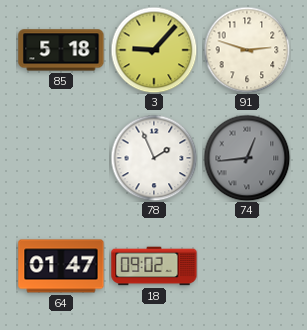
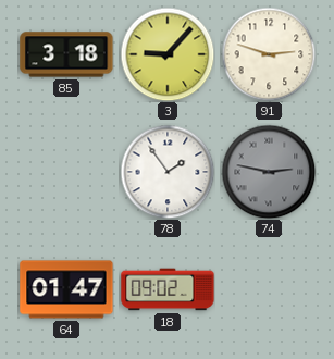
85: 5:18 -> 3:18 (66, 54)
78: 1:56 -> 1:54 (168, 172)
74: 12:44 -> 2:47 (269, 172)
